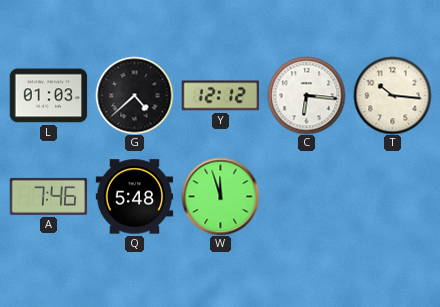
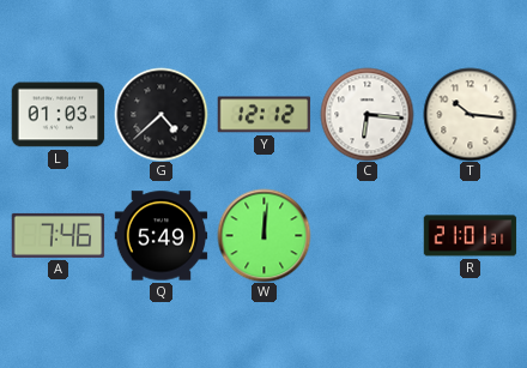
Q: 5:48 -> 5:49 (160, 236)
W: 11:57 -> 12:01 (263, 235)
R: none -> 21:01 (470, 236)
